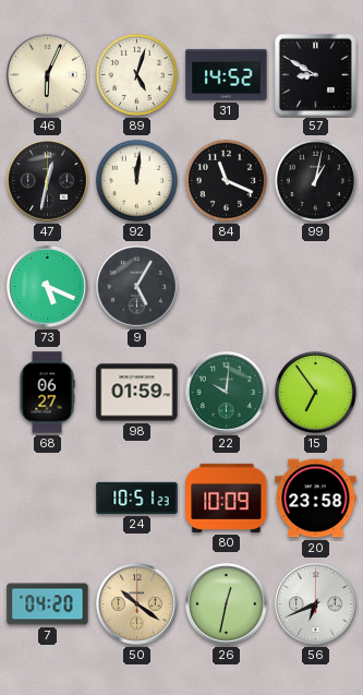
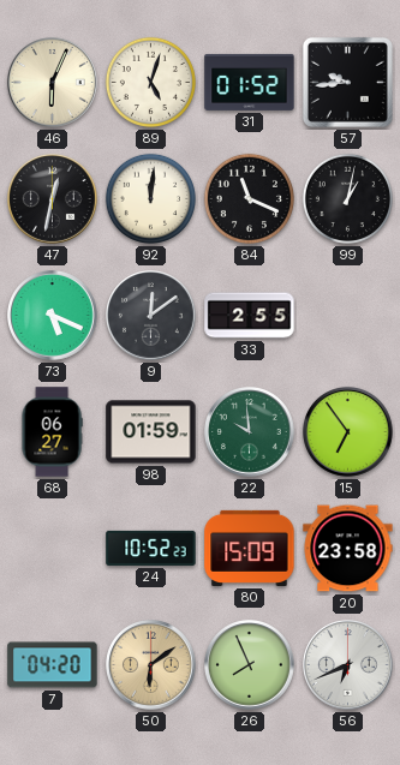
31: 14:52 -> 01:52 (250, 82)
57: 8:50 -> 9:44 (347, 82)
9: 5:05 -> 12:09 (151, 316)
33: none -> 2:55 (250, 316)
22: 10:01 -> 9:59 (250, 432)
24: 10:51 -> 10:52 (151, 548)
80: 10:09 -> 15:09 (250, 548)
50: 10:21 -> 6:09 (151, 665)
26: 12:32 -> 7:56 (250, 665)
